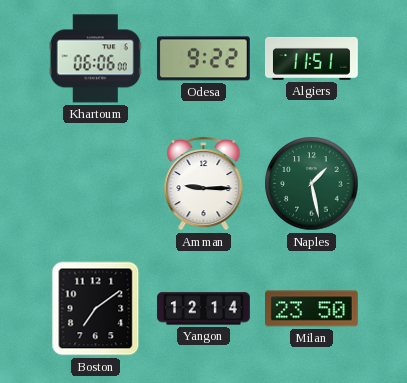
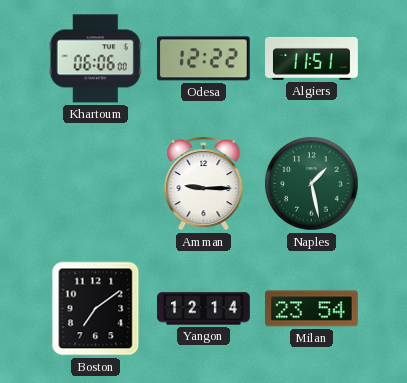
Odesa: 9:22 -> 12:22 (203, 59)
Milan: 23:50 -> 23:54 (312, 309)
